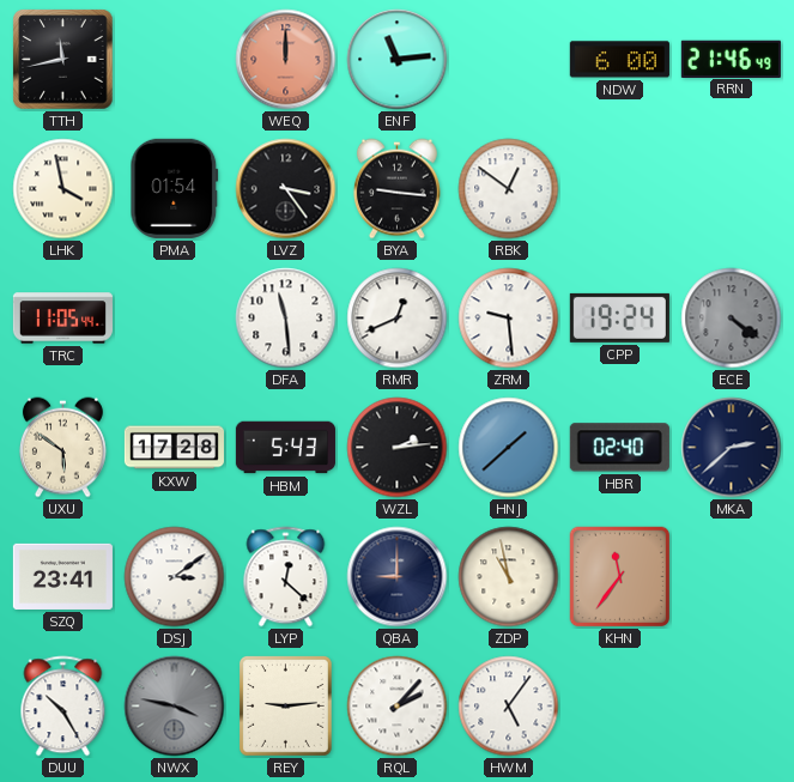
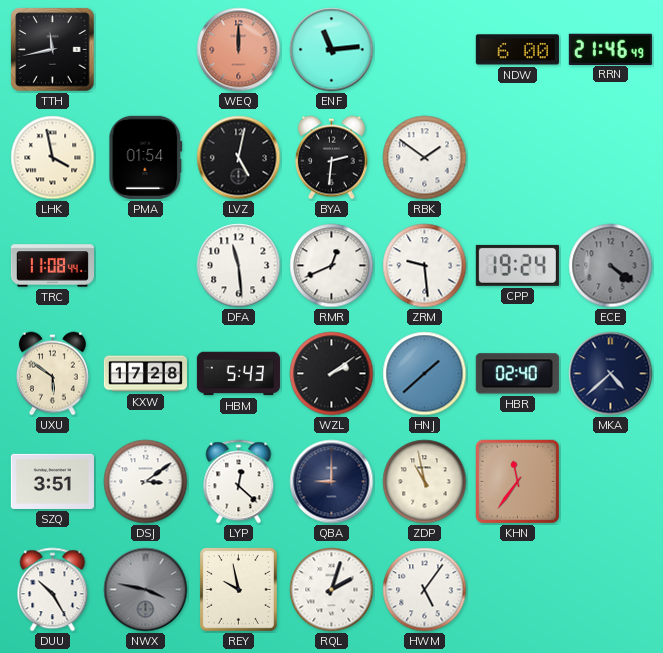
LVZ: 3:24 -> 5:02 (239, 158)
BYA: 9:16 -> 2:31 (331, 158)
RBK: 12:51 -> 1:51 (425, 158)
TRC: 11:05 -> 11:08 (52, 266)
WZL: 2:14 -> 2:09 (332, 374)
MKA: 2:38 -> 4:38 (611, 374)
SZQ: 23:41 -> 3:51 (52, 481)
REY: 9:14 -> 9:58 (238, 590)
RQL: 2:07 -> 2:03 (332, 590)
